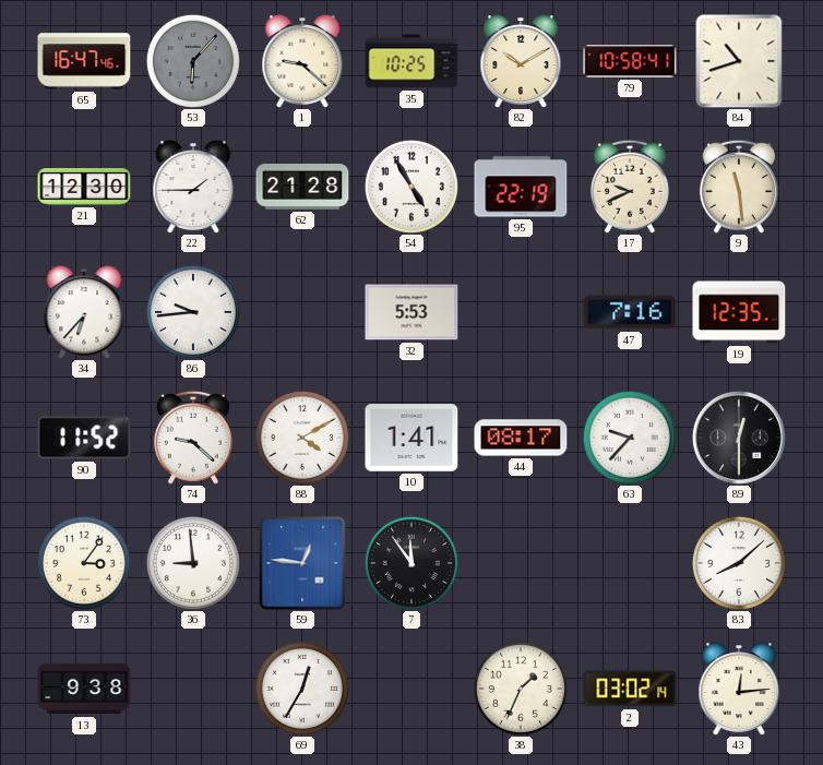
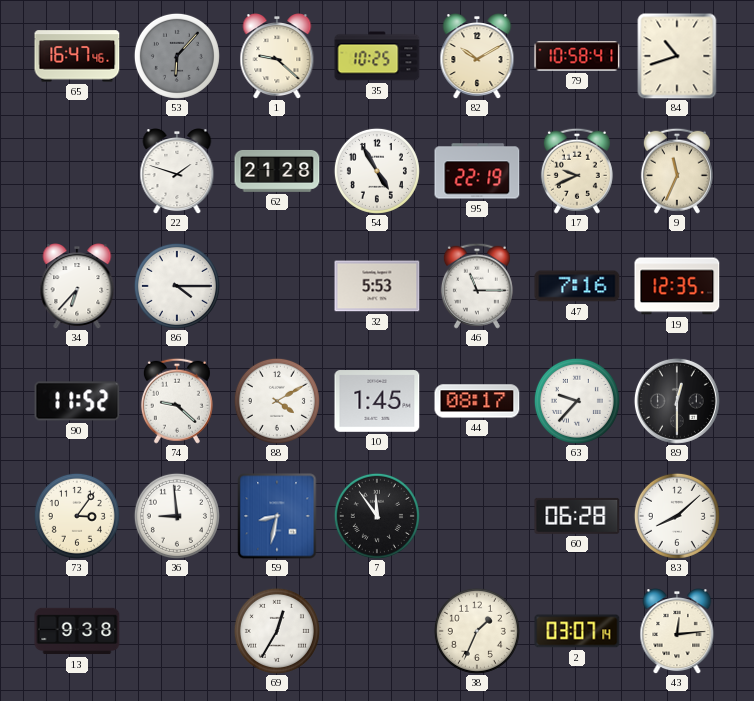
21: 12:30 -> none (84, 187)
22: 1:45 -> 1:48 (177, 171)
9: 11:29 -> 11:34 (677, 171)
86: 9:44 -> 4:15 (177, 286)
46: none -> 11:15 (477, 286)
10: 1:41 -> 1:45 (377, 401)
59: 12:46 -> 8:32 (277, 516)
60: none -> 06:28 (577, 516)
2: 03:02 -> 03:07 (577, 631)
